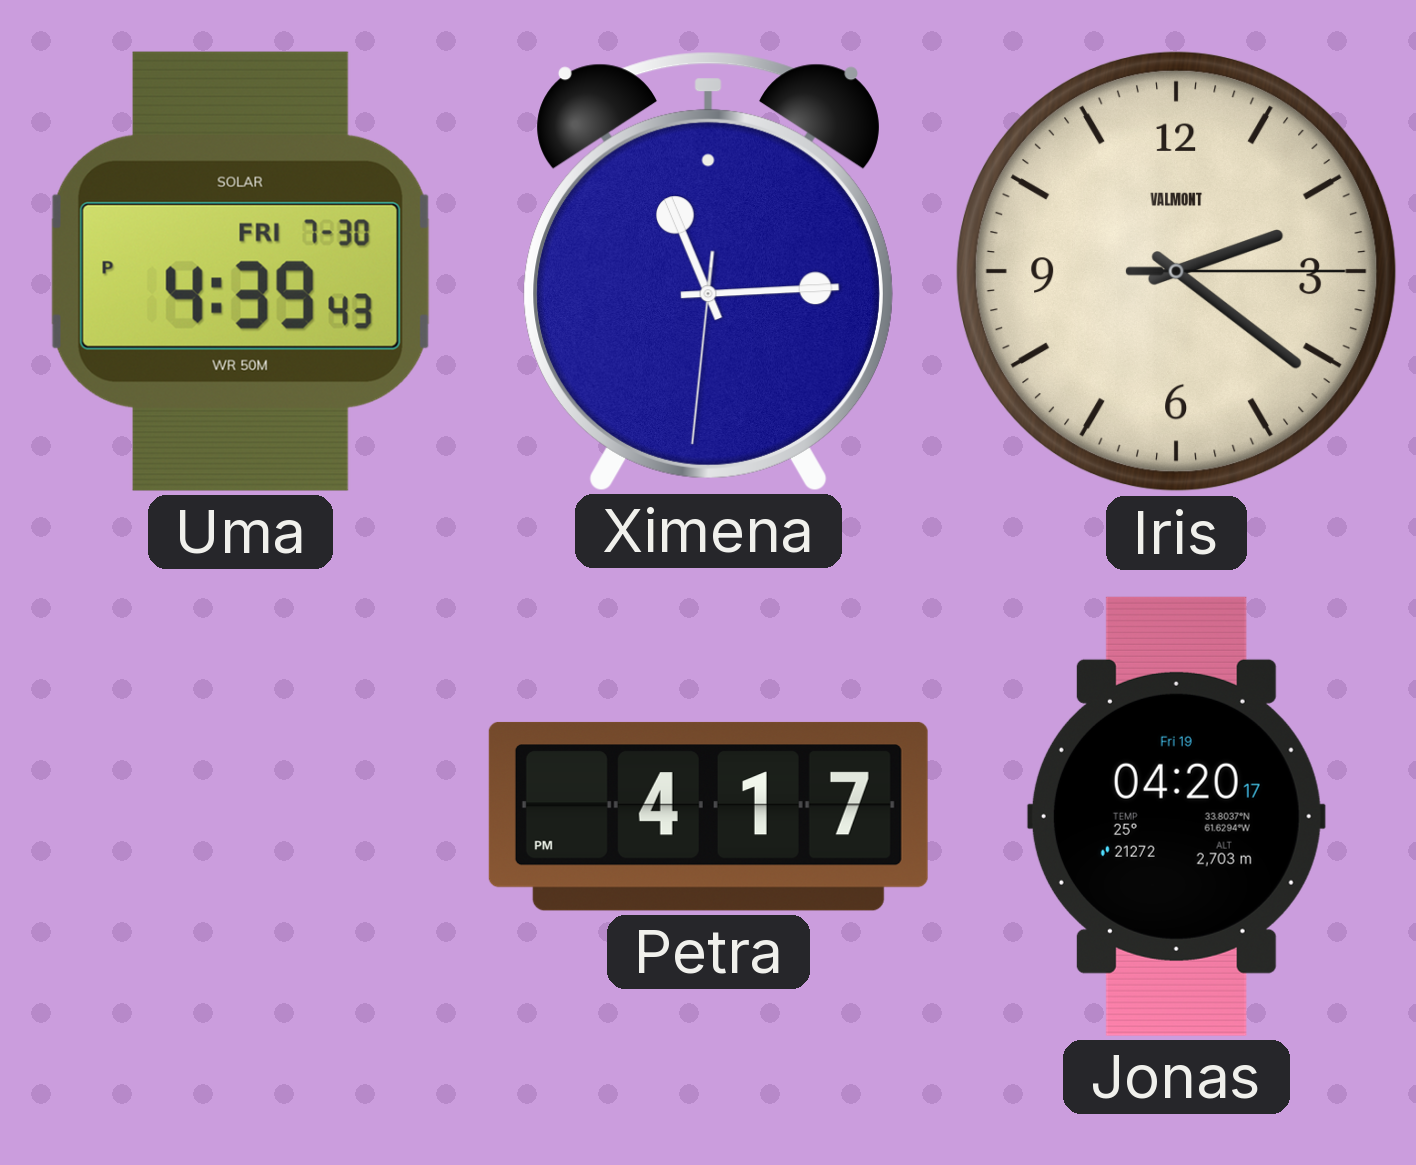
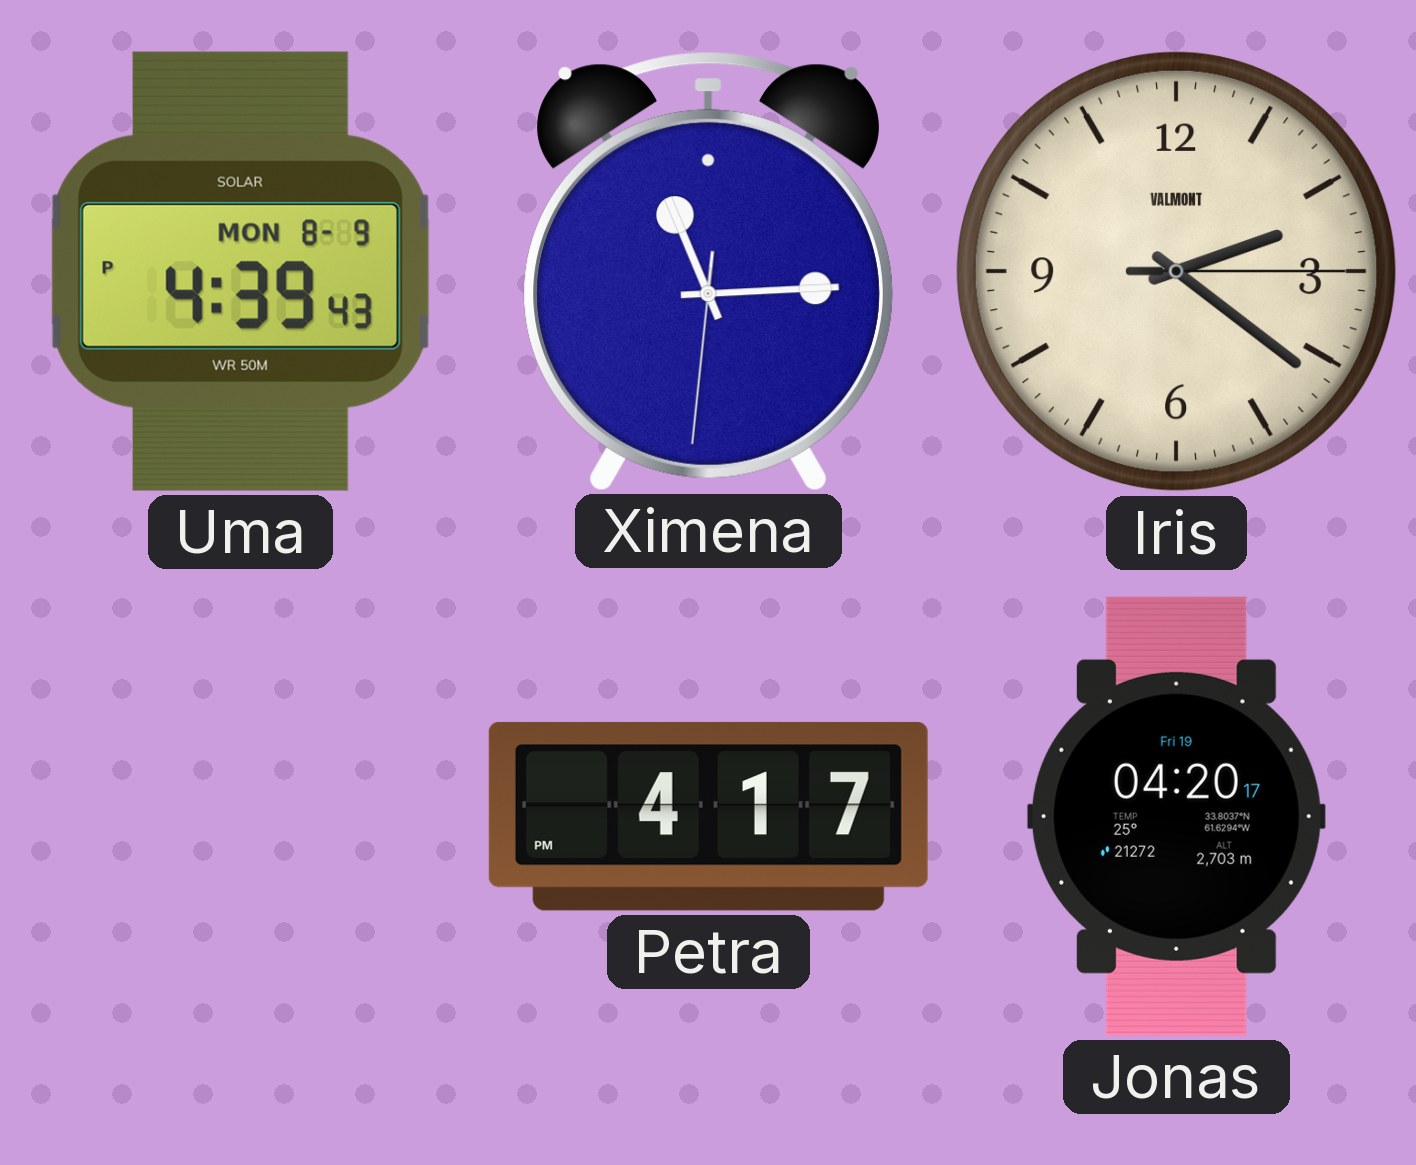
Uma date: FRI 7-30 -> MON 8-9 (240, 271)
